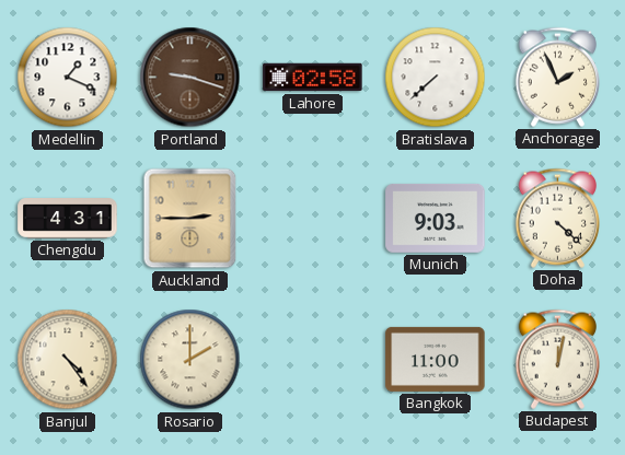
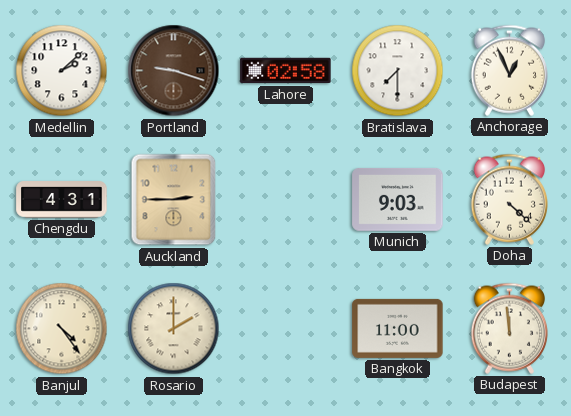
Medellin: 1:19 -> 2:08 (62, 71)
Bratislava: 7:38 -> 7:30 (398, 71)
Anchorage: 1:56 -> 12:56 (509, 70)
Budapest: 12:02 -> 11:59 (509, 328)
